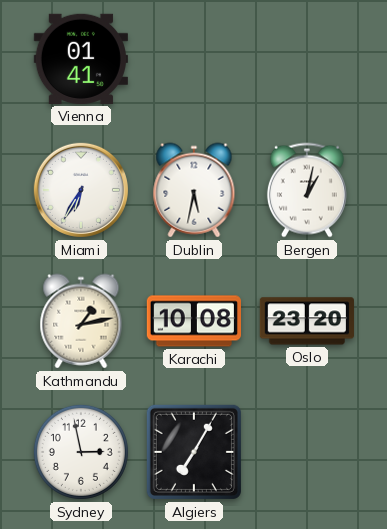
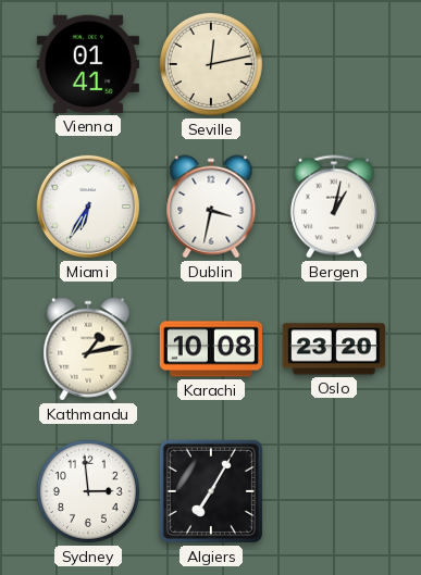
Seville: none -> 12:13 (211, 64)
Dublin: 5:32 -> 3:32 (211, 207)
Sydney: 2:58 -> 2:59 (88, 491)
